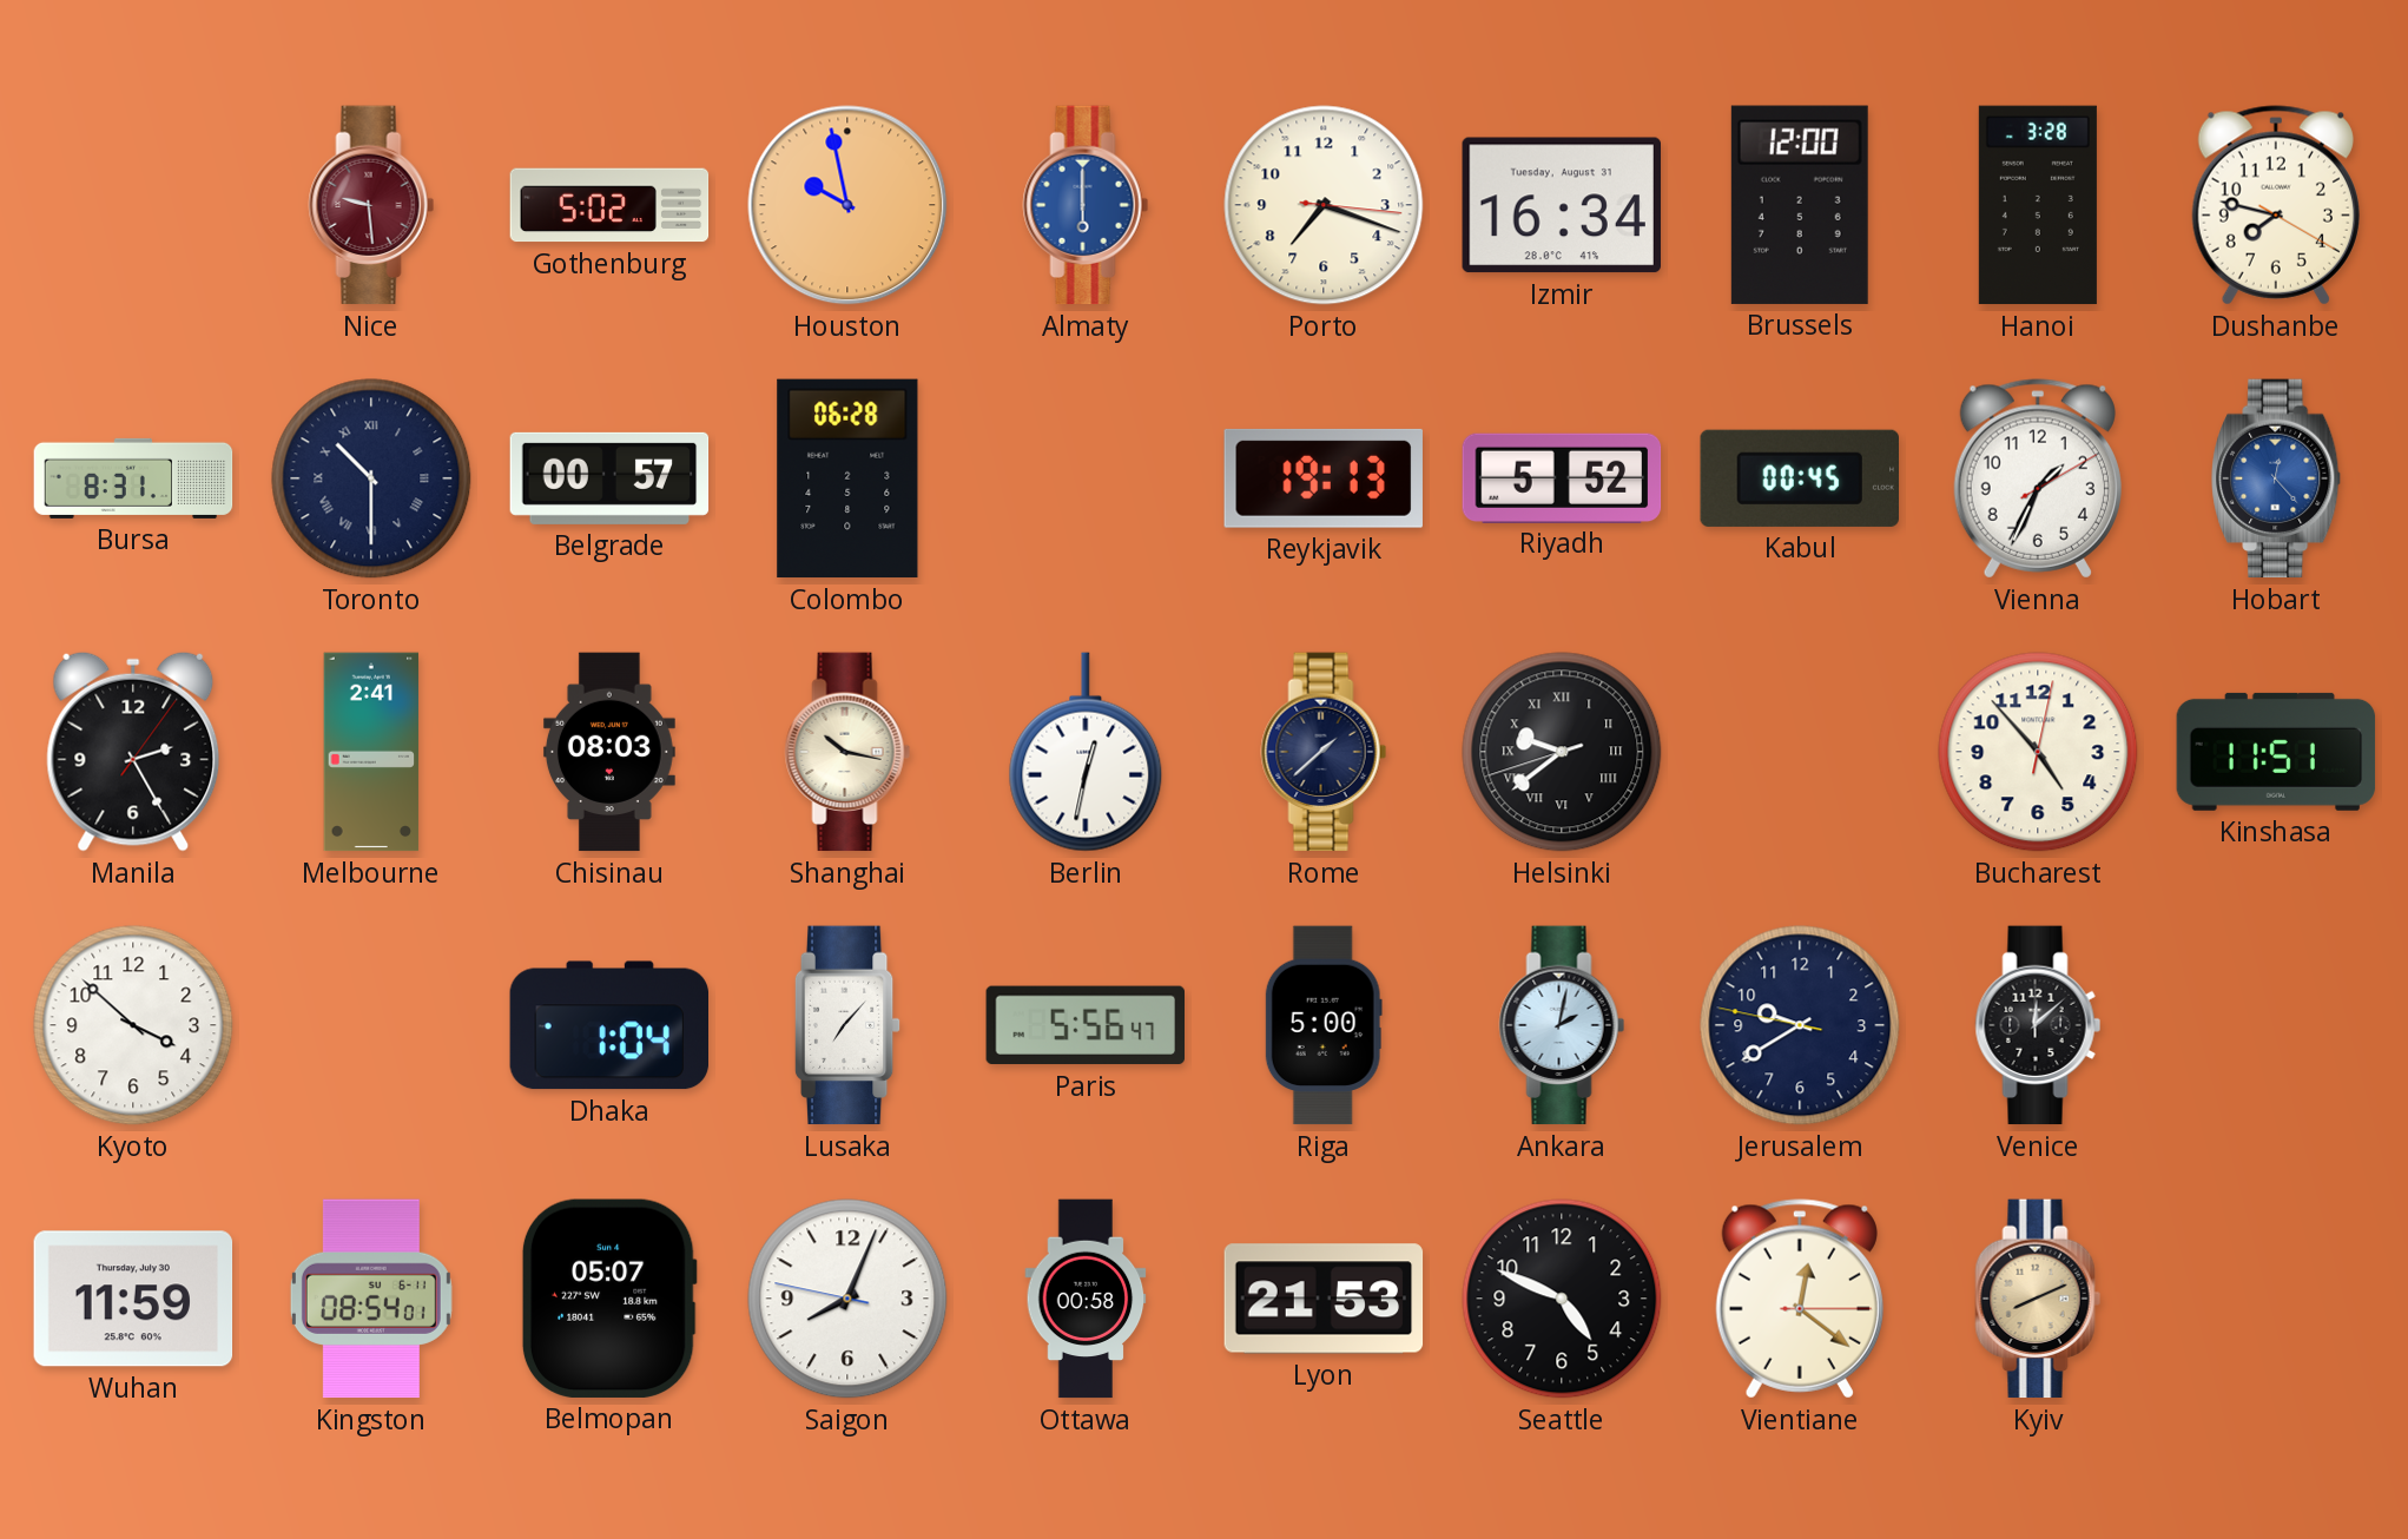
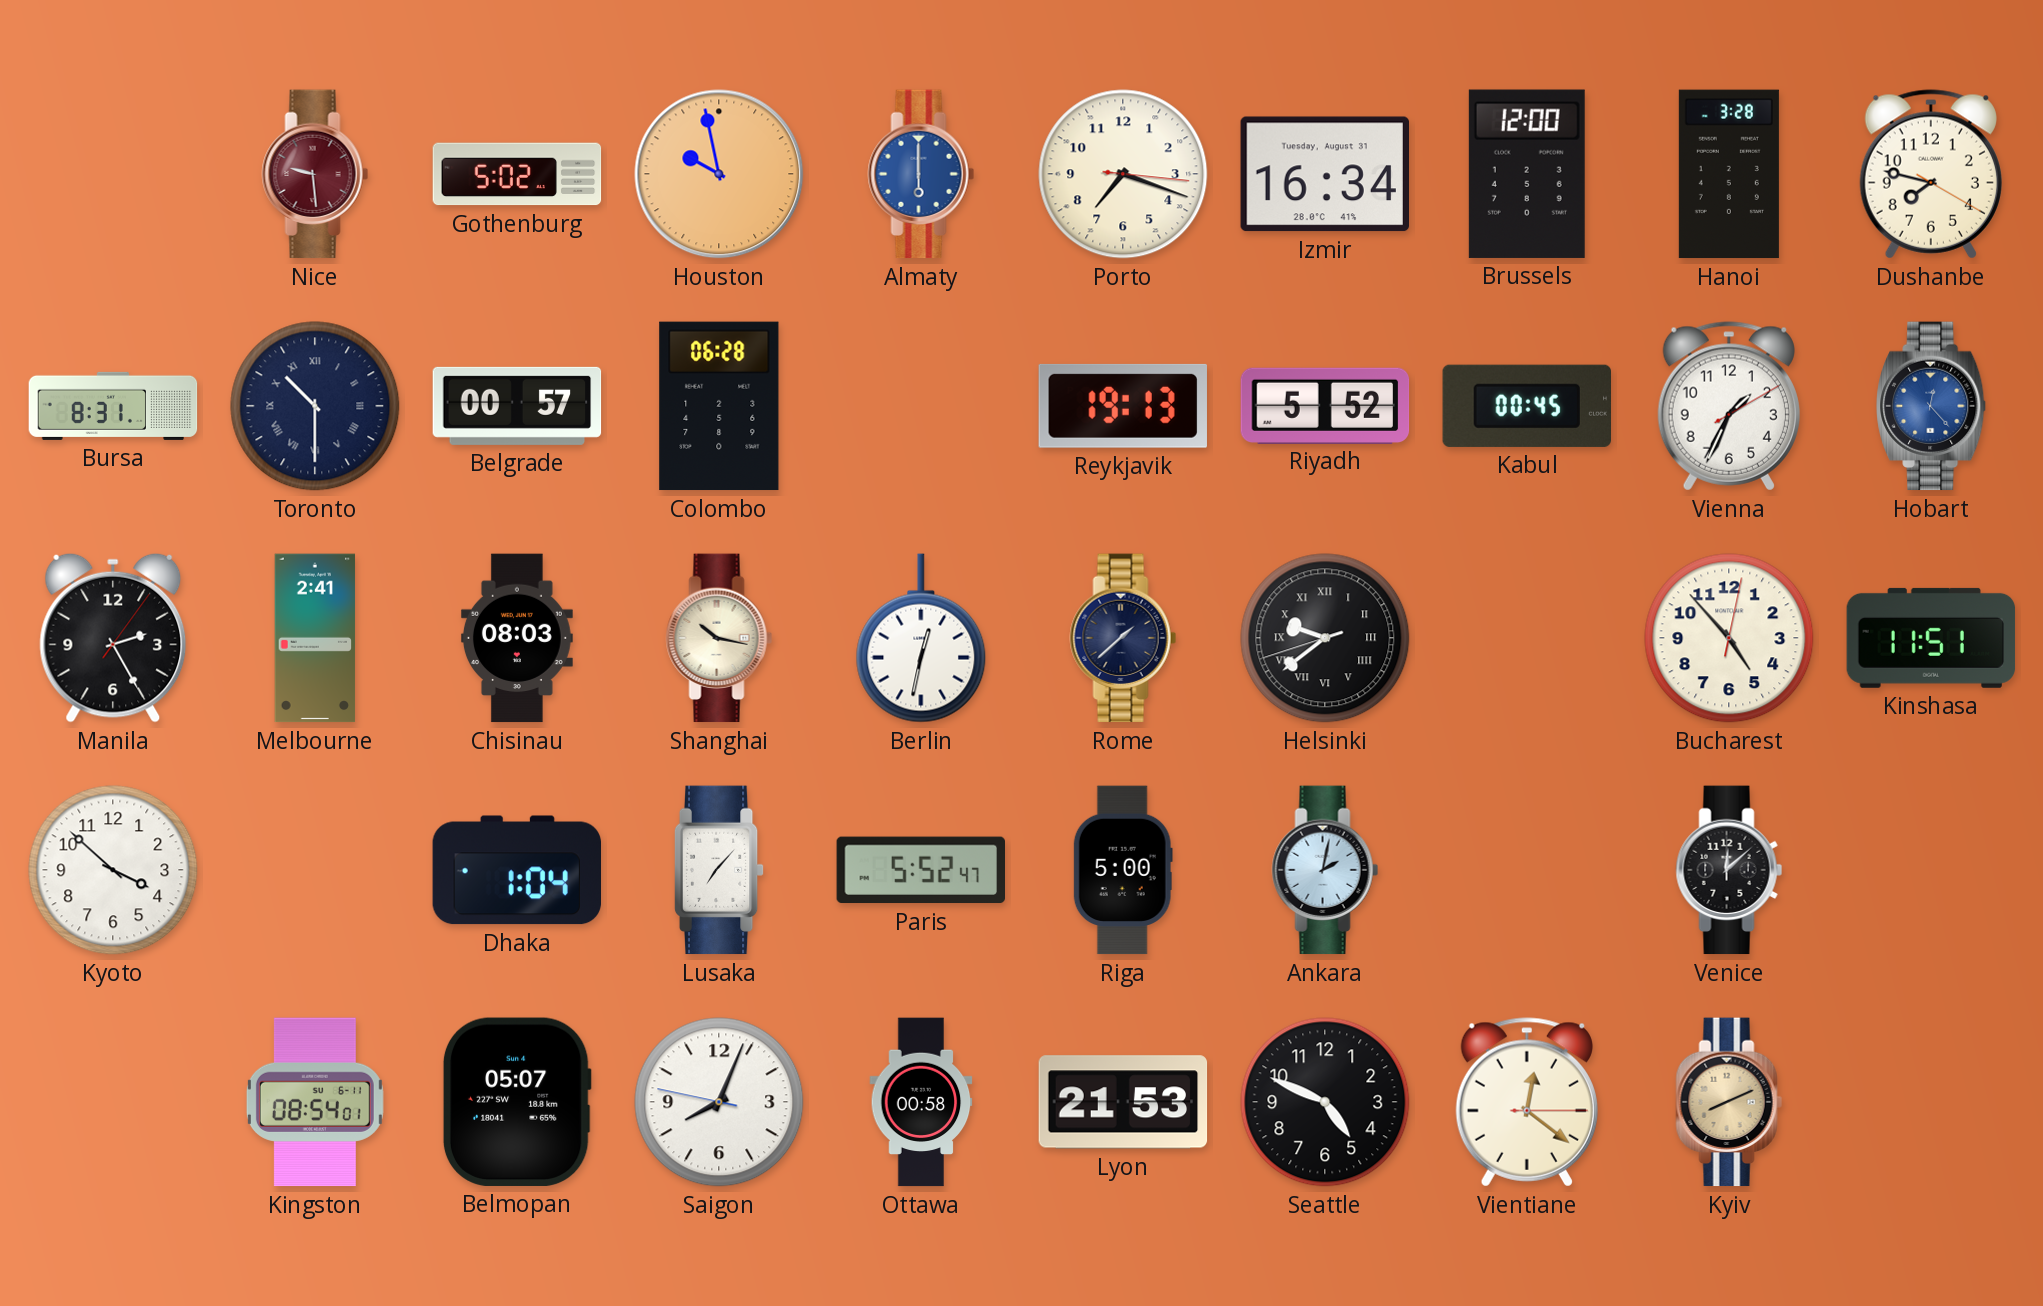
Paris: 5:56 -> 5:52 (921, 870)
Jerusalem: 9:39 -> none (1800, 1025)
Wuhan: 11:59 -> none (133, 1299)
